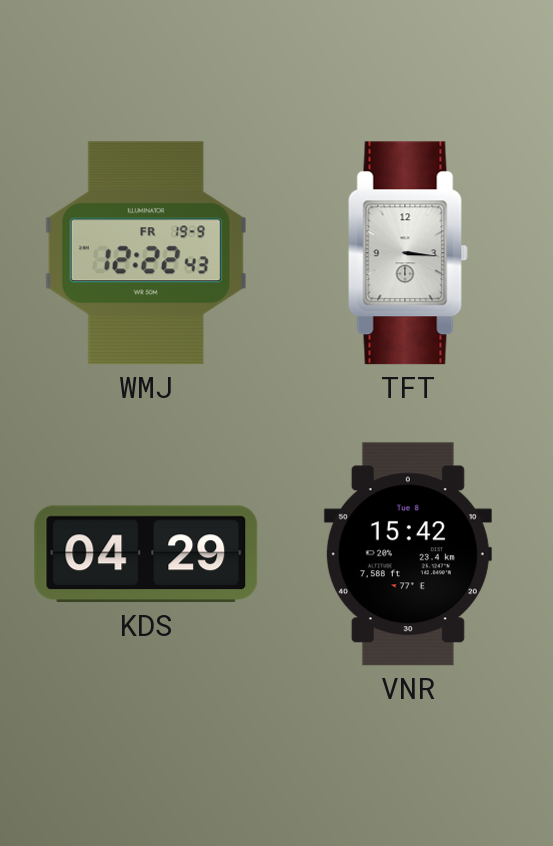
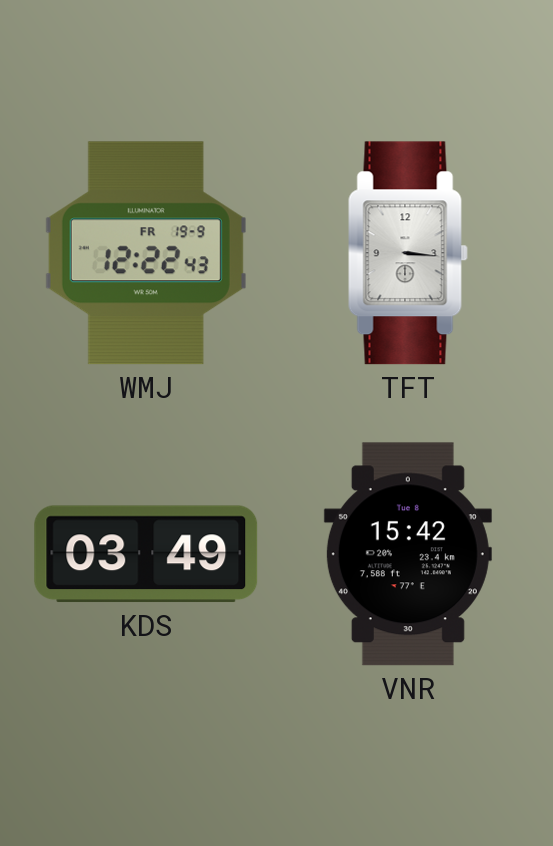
KDS: 04:29 -> 03:49 (146, 554)
